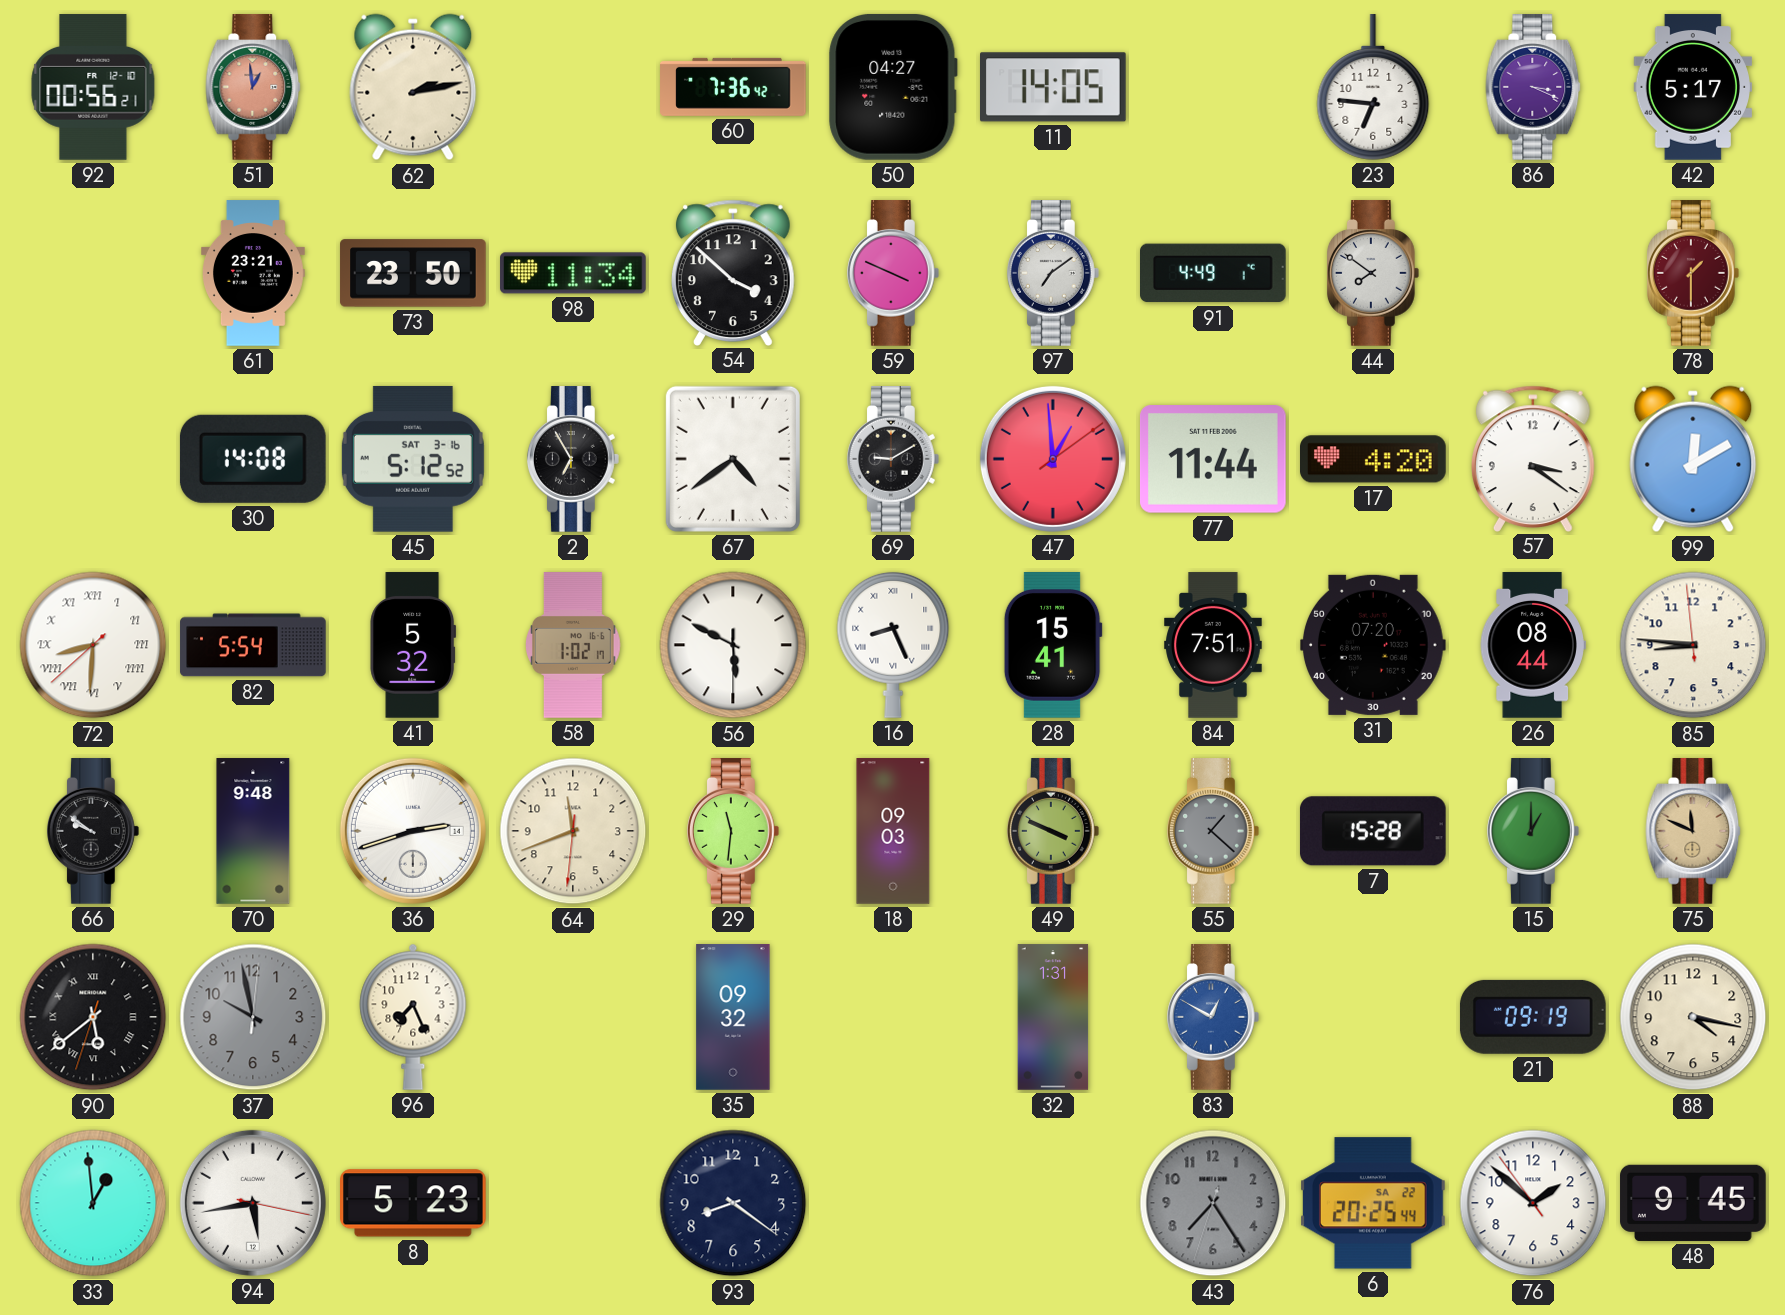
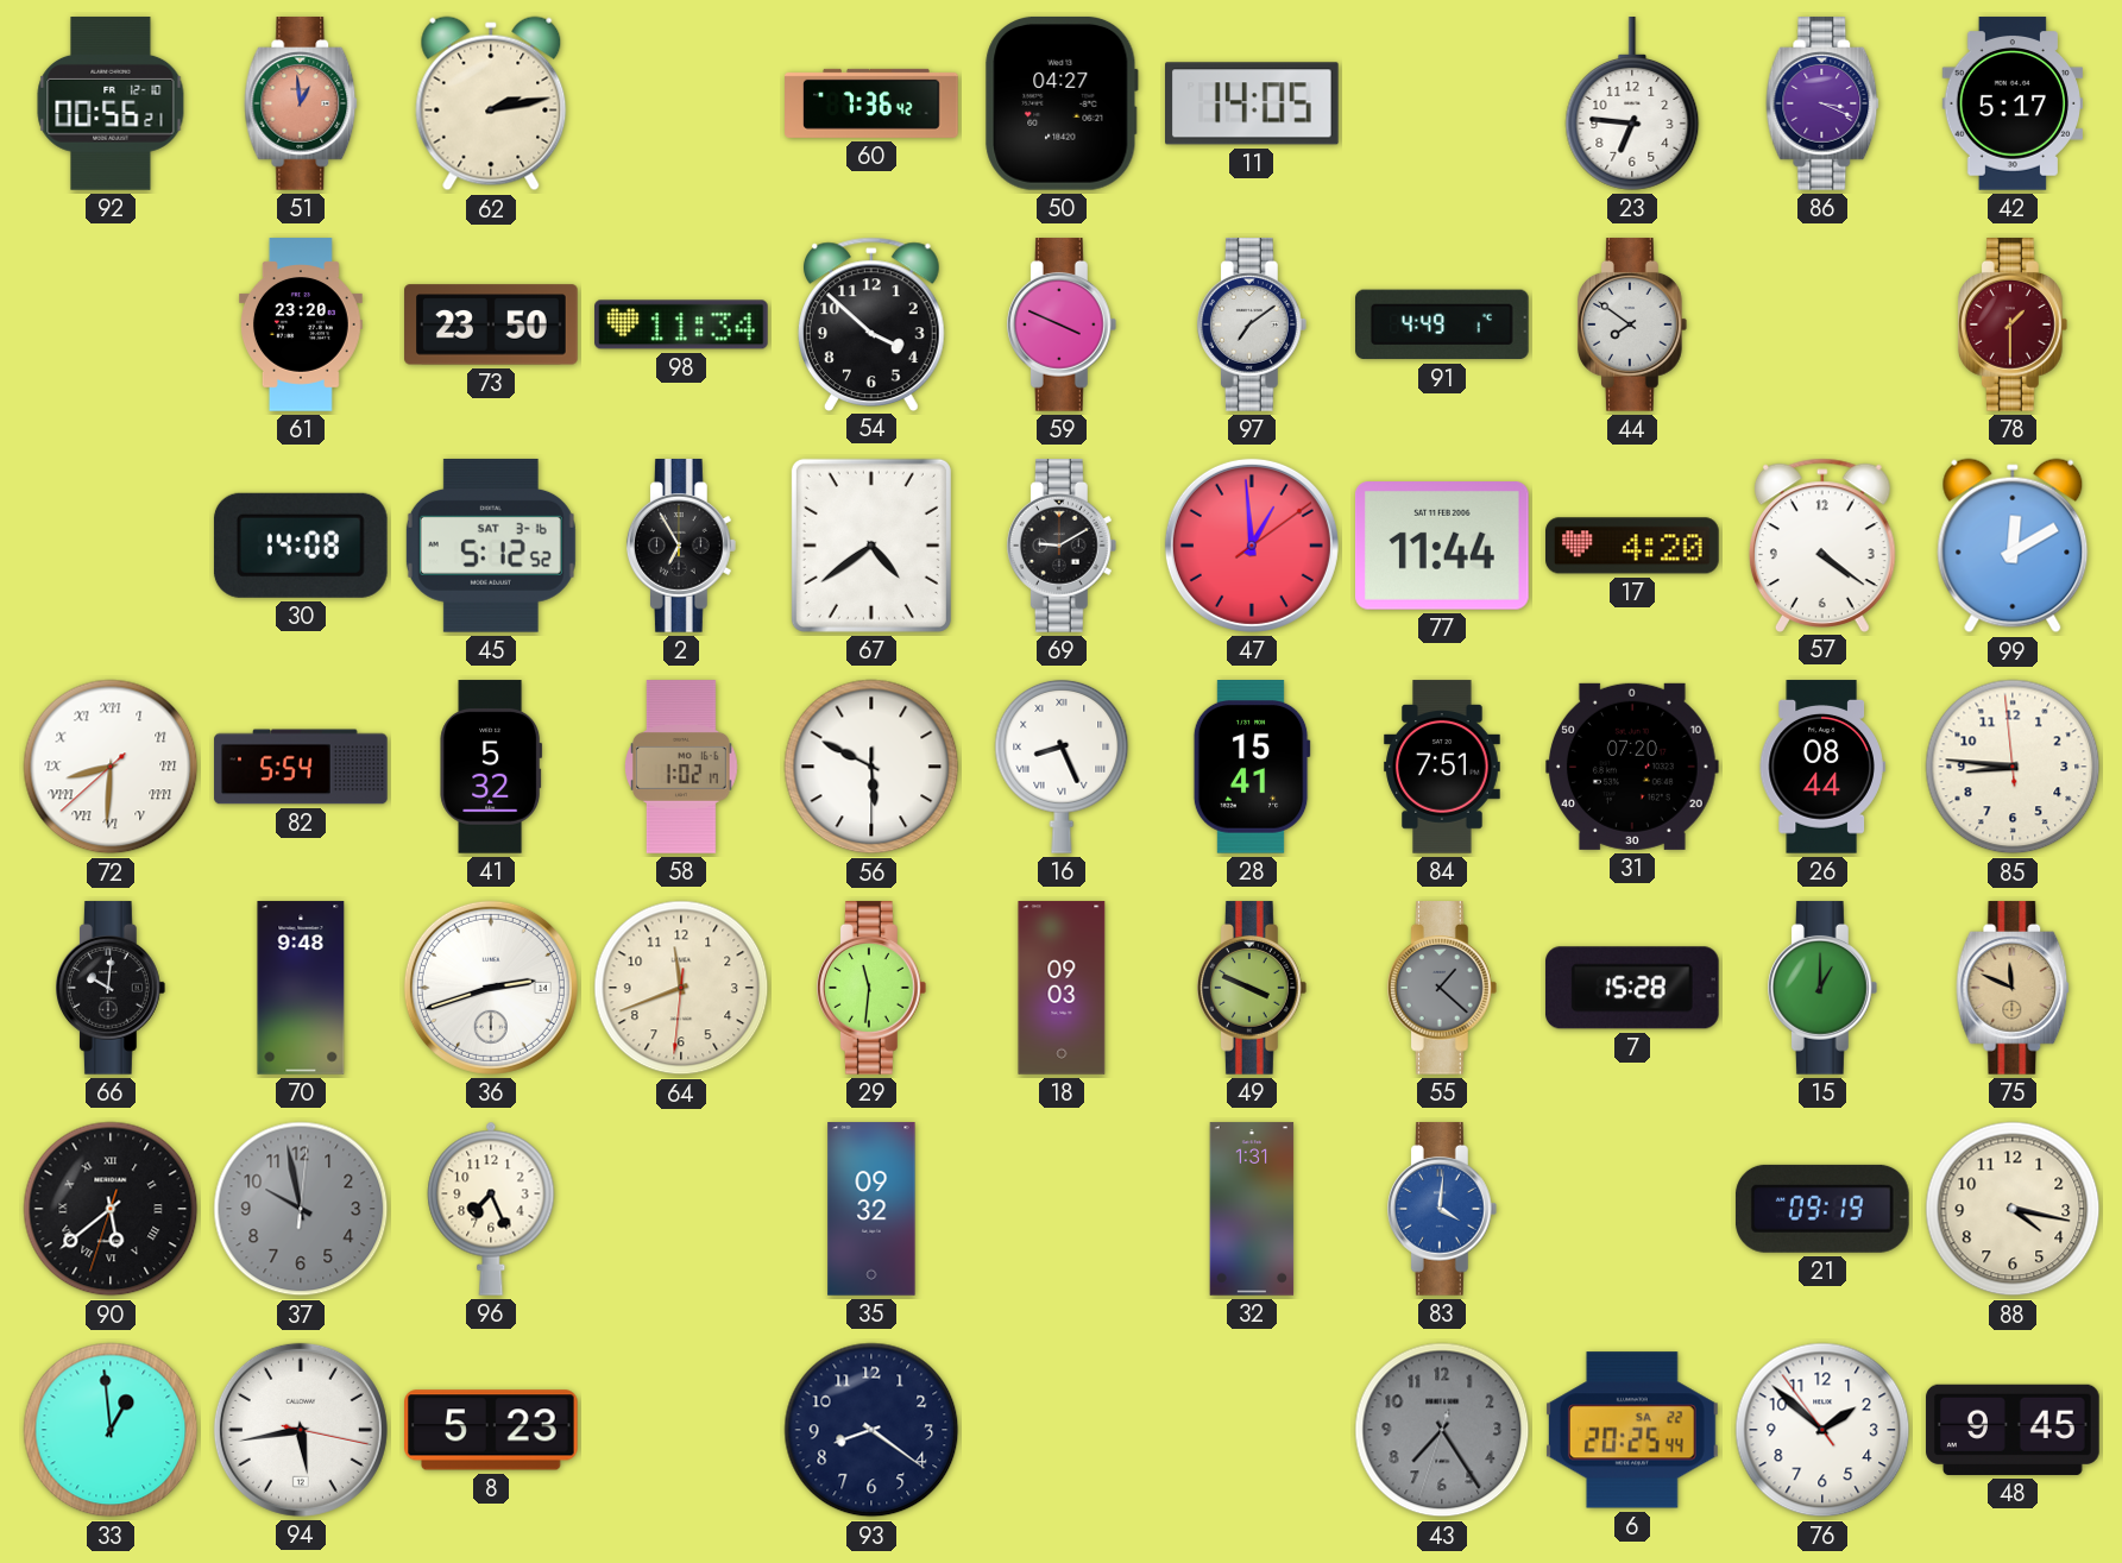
61: 23:21 -> 23:20 (302, 324)
57: 3:21 -> 4:21 (1822, 544)
66: 9:51 -> 10:01 (111, 988)
83: 12:50 -> 4:01 (1442, 1209)
